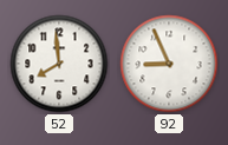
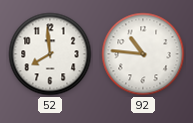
92: 8:56 -> 10:46 (143, 54)
